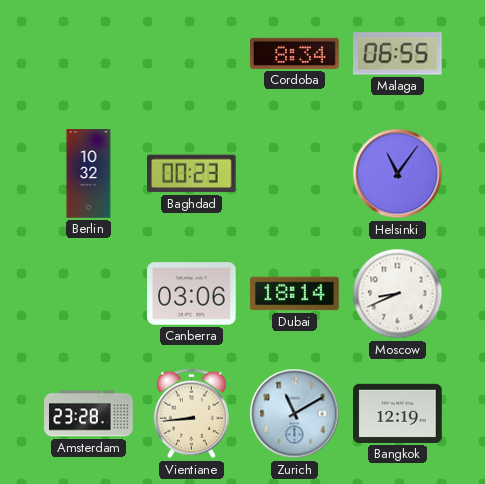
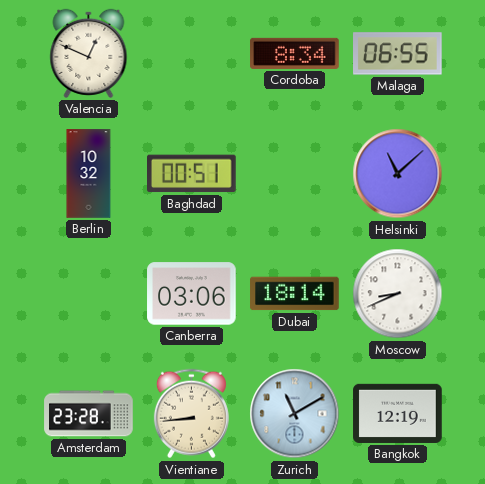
Valencia: none -> 12:49 (89, 53)
Baghdad: 00:23 -> 00:51 (192, 174)
Helsinki: 11:06 -> 11:08 (398, 174)
